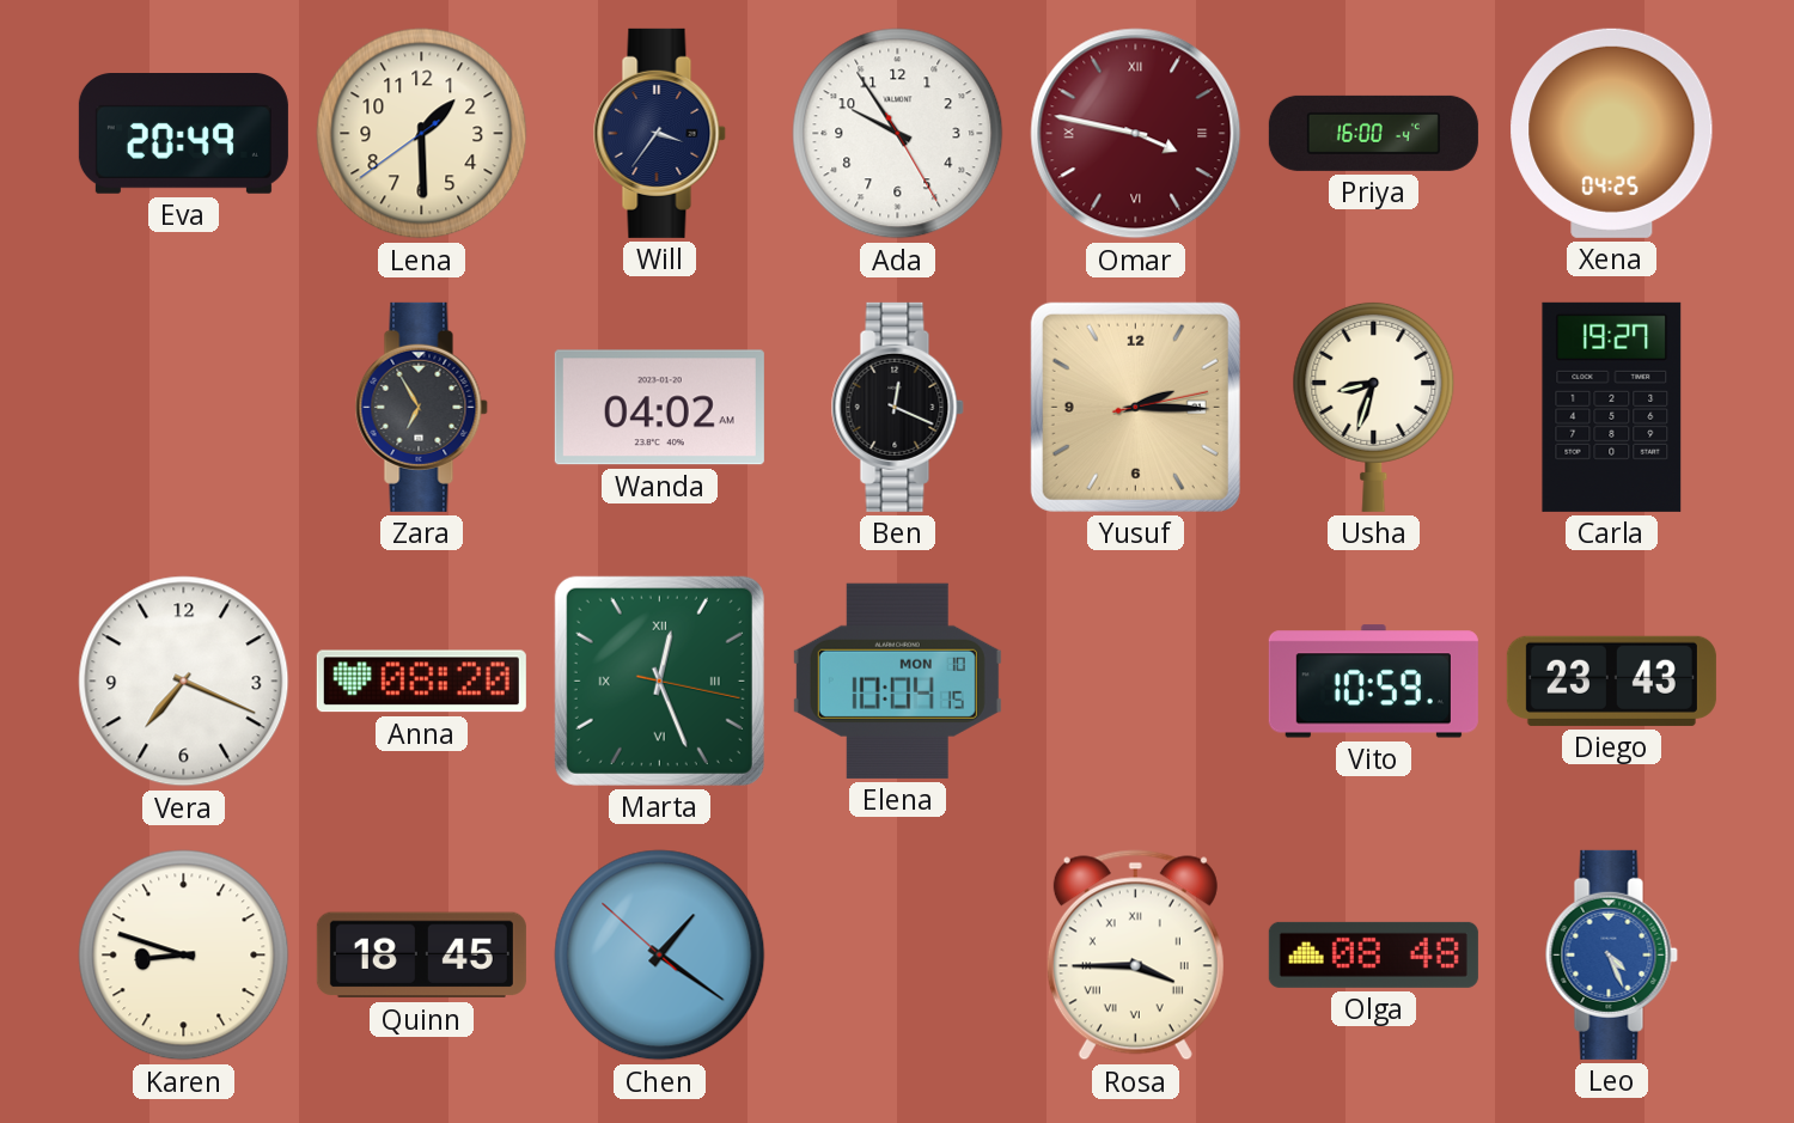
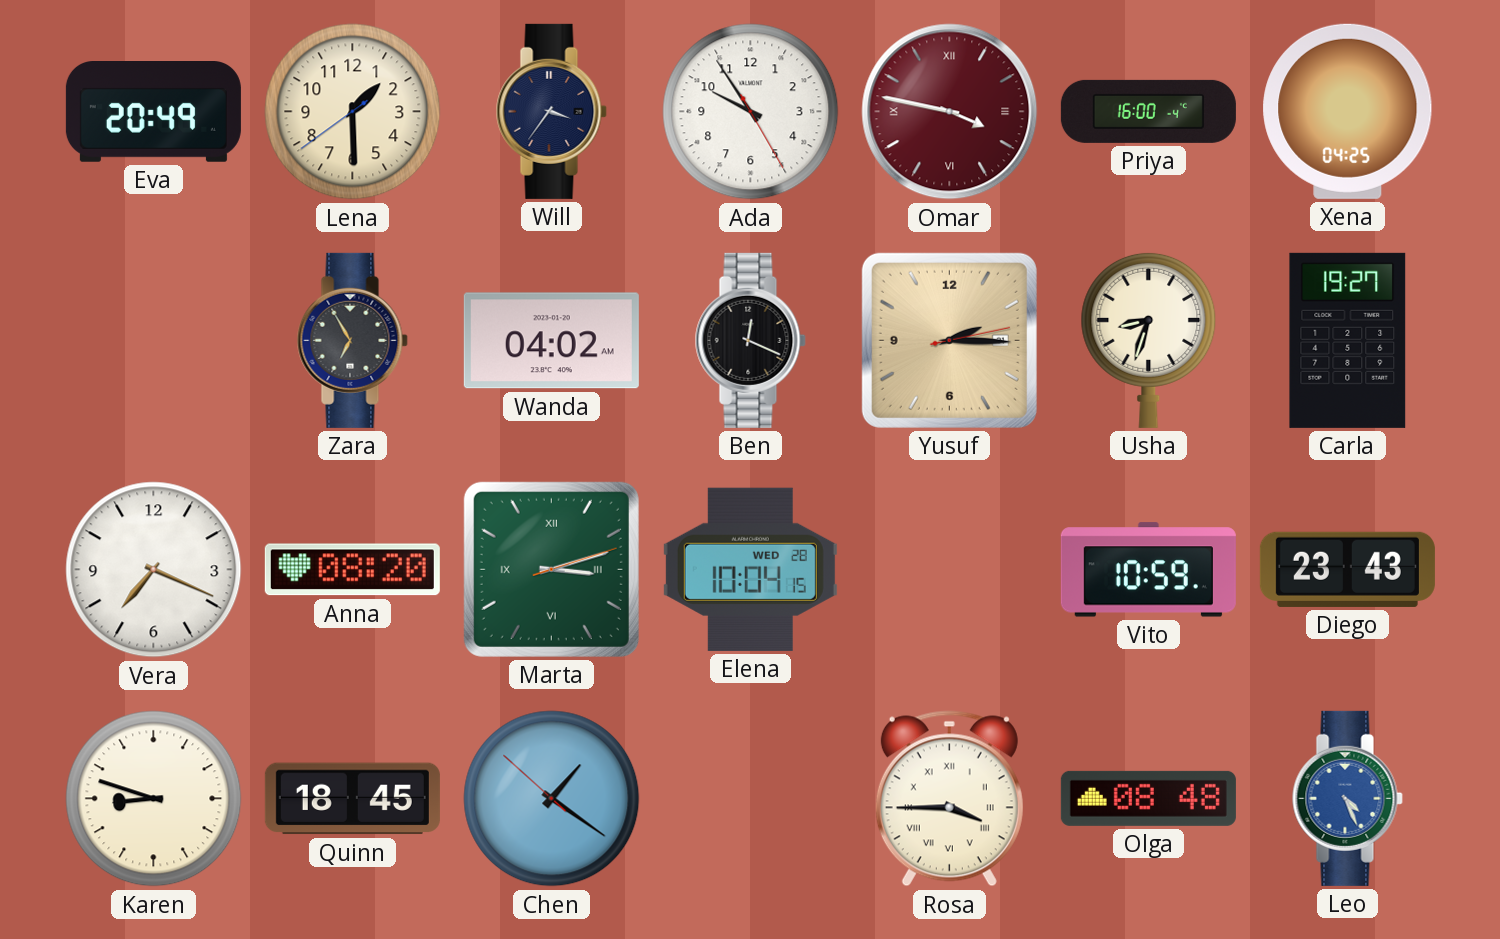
Marta: 12:26 -> 3:12 (551, 569)
Elena date: MON 10 -> WED 28 (750, 569)
